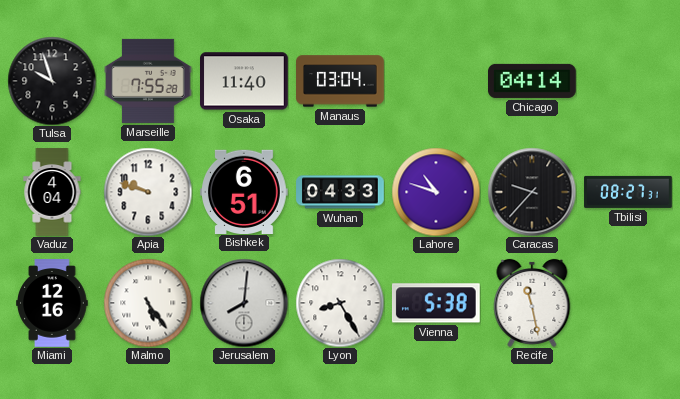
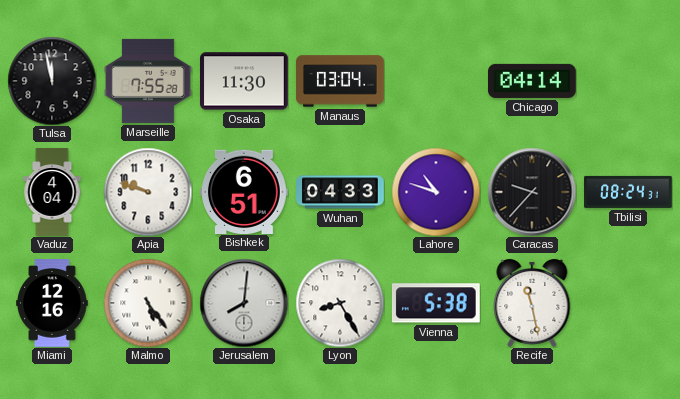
Tulsa: 9:57 -> 11:58 (52, 81)
Osaka: 11:40 -> 11:30 (245, 81)
Tbilisi: 08:27 -> 08:24 (628, 192)
